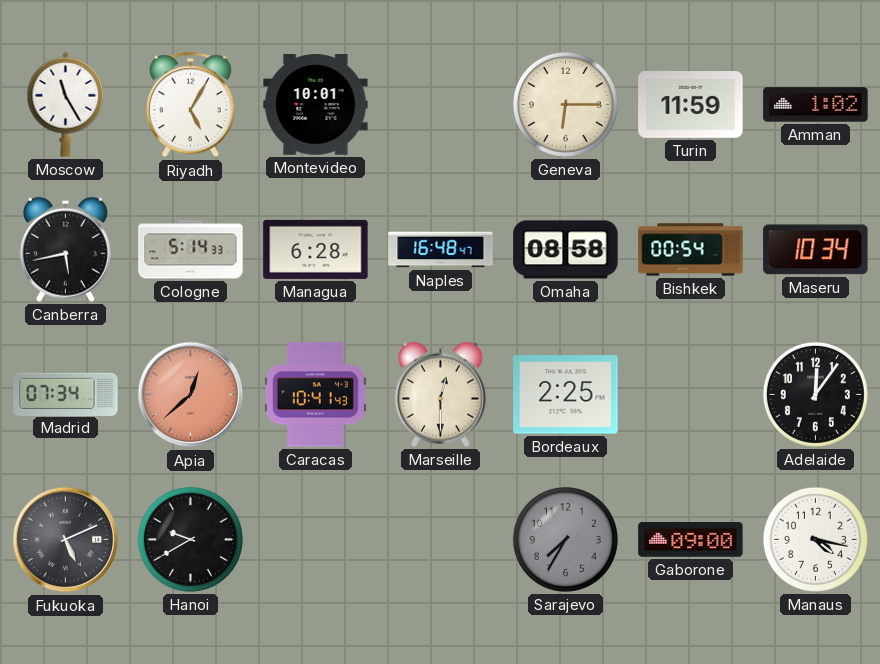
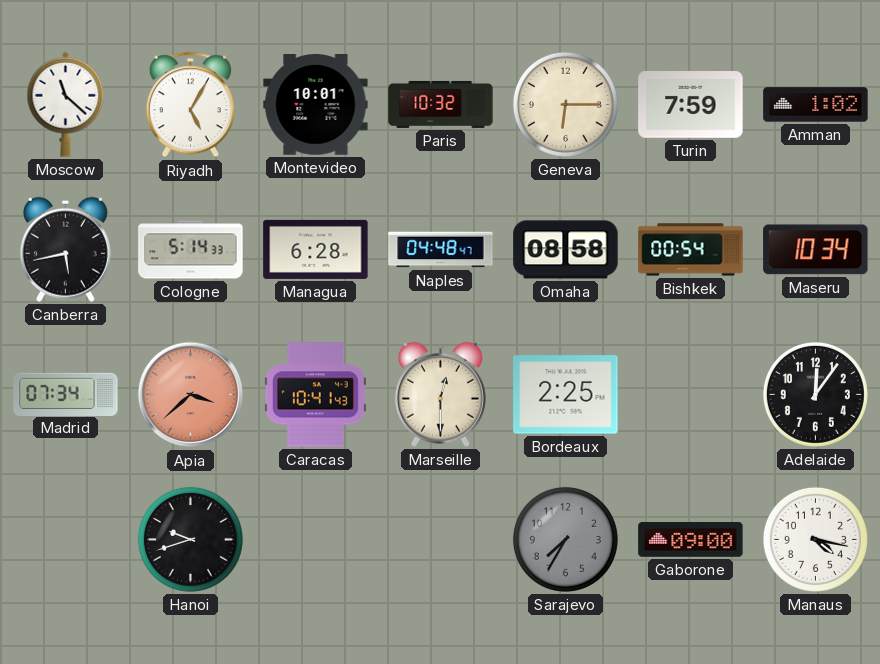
Moscow: 11:25 -> 11:22 (66, 104)
Paris: none -> 10:32 (441, 104)
Turin: 11:59 -> 7:59 (691, 105)
Naples: 16:48 -> 04:48 (441, 250)
Apia: 12:38 -> 3:38 (191, 395)
Fukuoka: 5:11 -> none (66, 540)
Hanoi: 9:40 -> 9:42 (190, 539)
